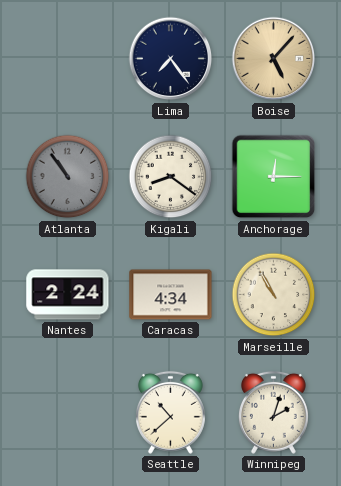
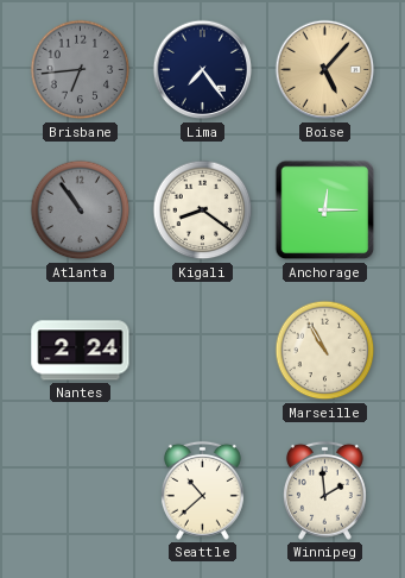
Brisbane: none -> 6:44 (81, 70)
Caracas: 4:34 -> none (171, 295)
Winnipeg: 2:03 -> 1:59 (324, 490)
